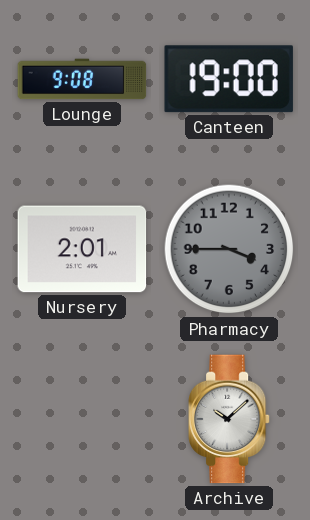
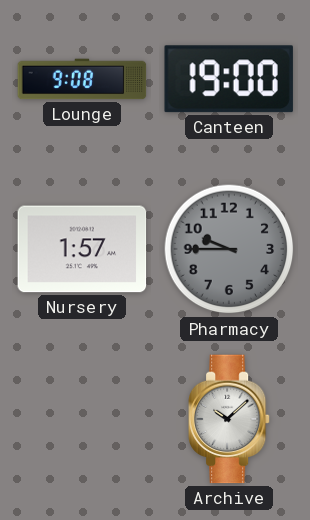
Nursery: 2:01 -> 1:57 (82, 249)
Pharmacy: 3:45 -> 9:45 (229, 249)
